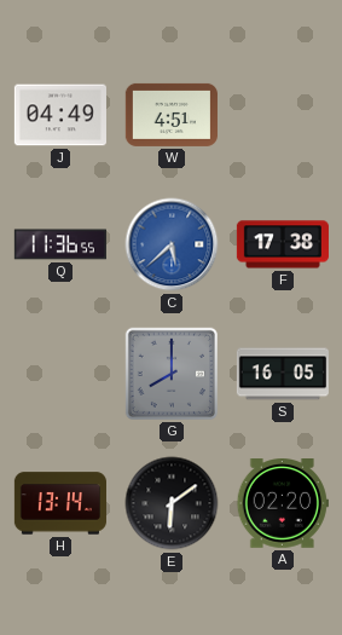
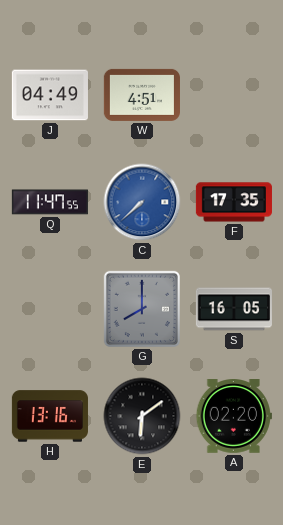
Q: 11:36 -> 11:47 (50, 202)
C: 5:38 -> 7:38 (142, 202)
F: 17:38 -> 17:35 (234, 202)
H: 13:14 -> 13:16 (50, 416)
